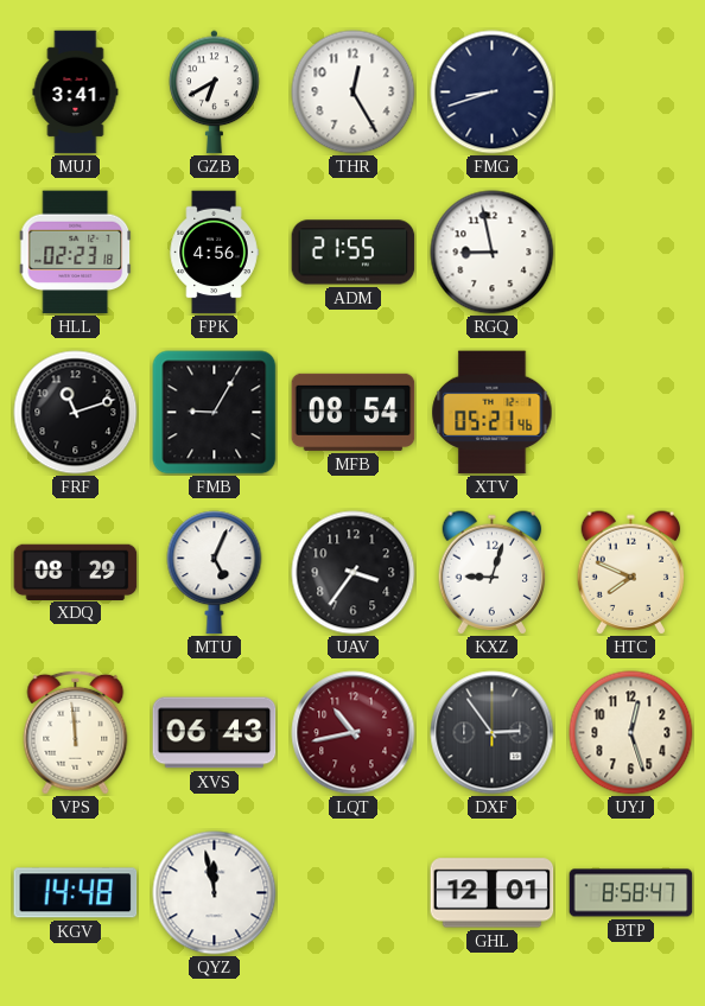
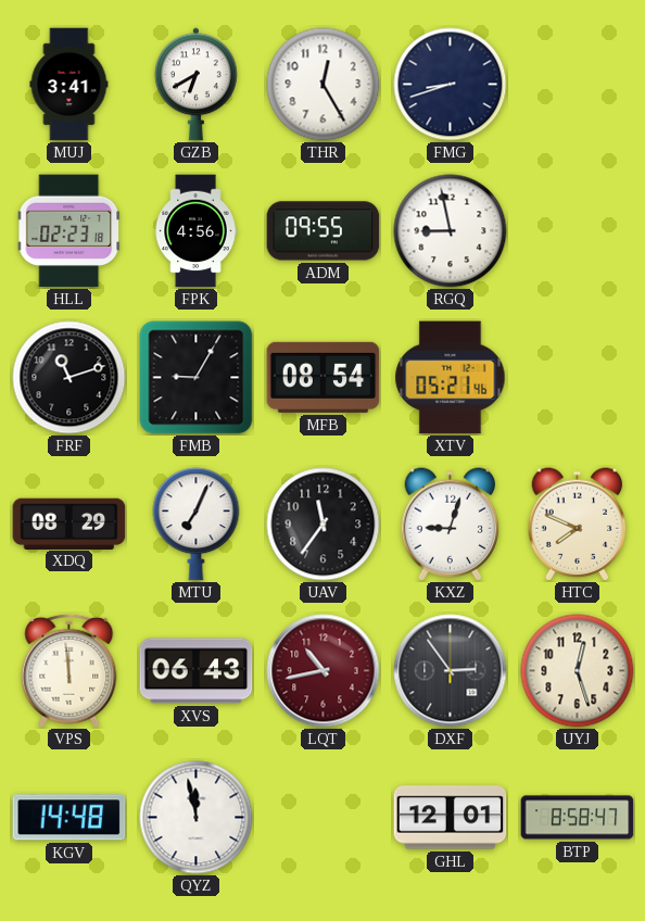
ADM: 21:55 -> 09:55 (324, 231)
MTU: 5:04 -> 7:04 (197, 525)
UAV: 3:36 -> 11:36 (324, 525)
